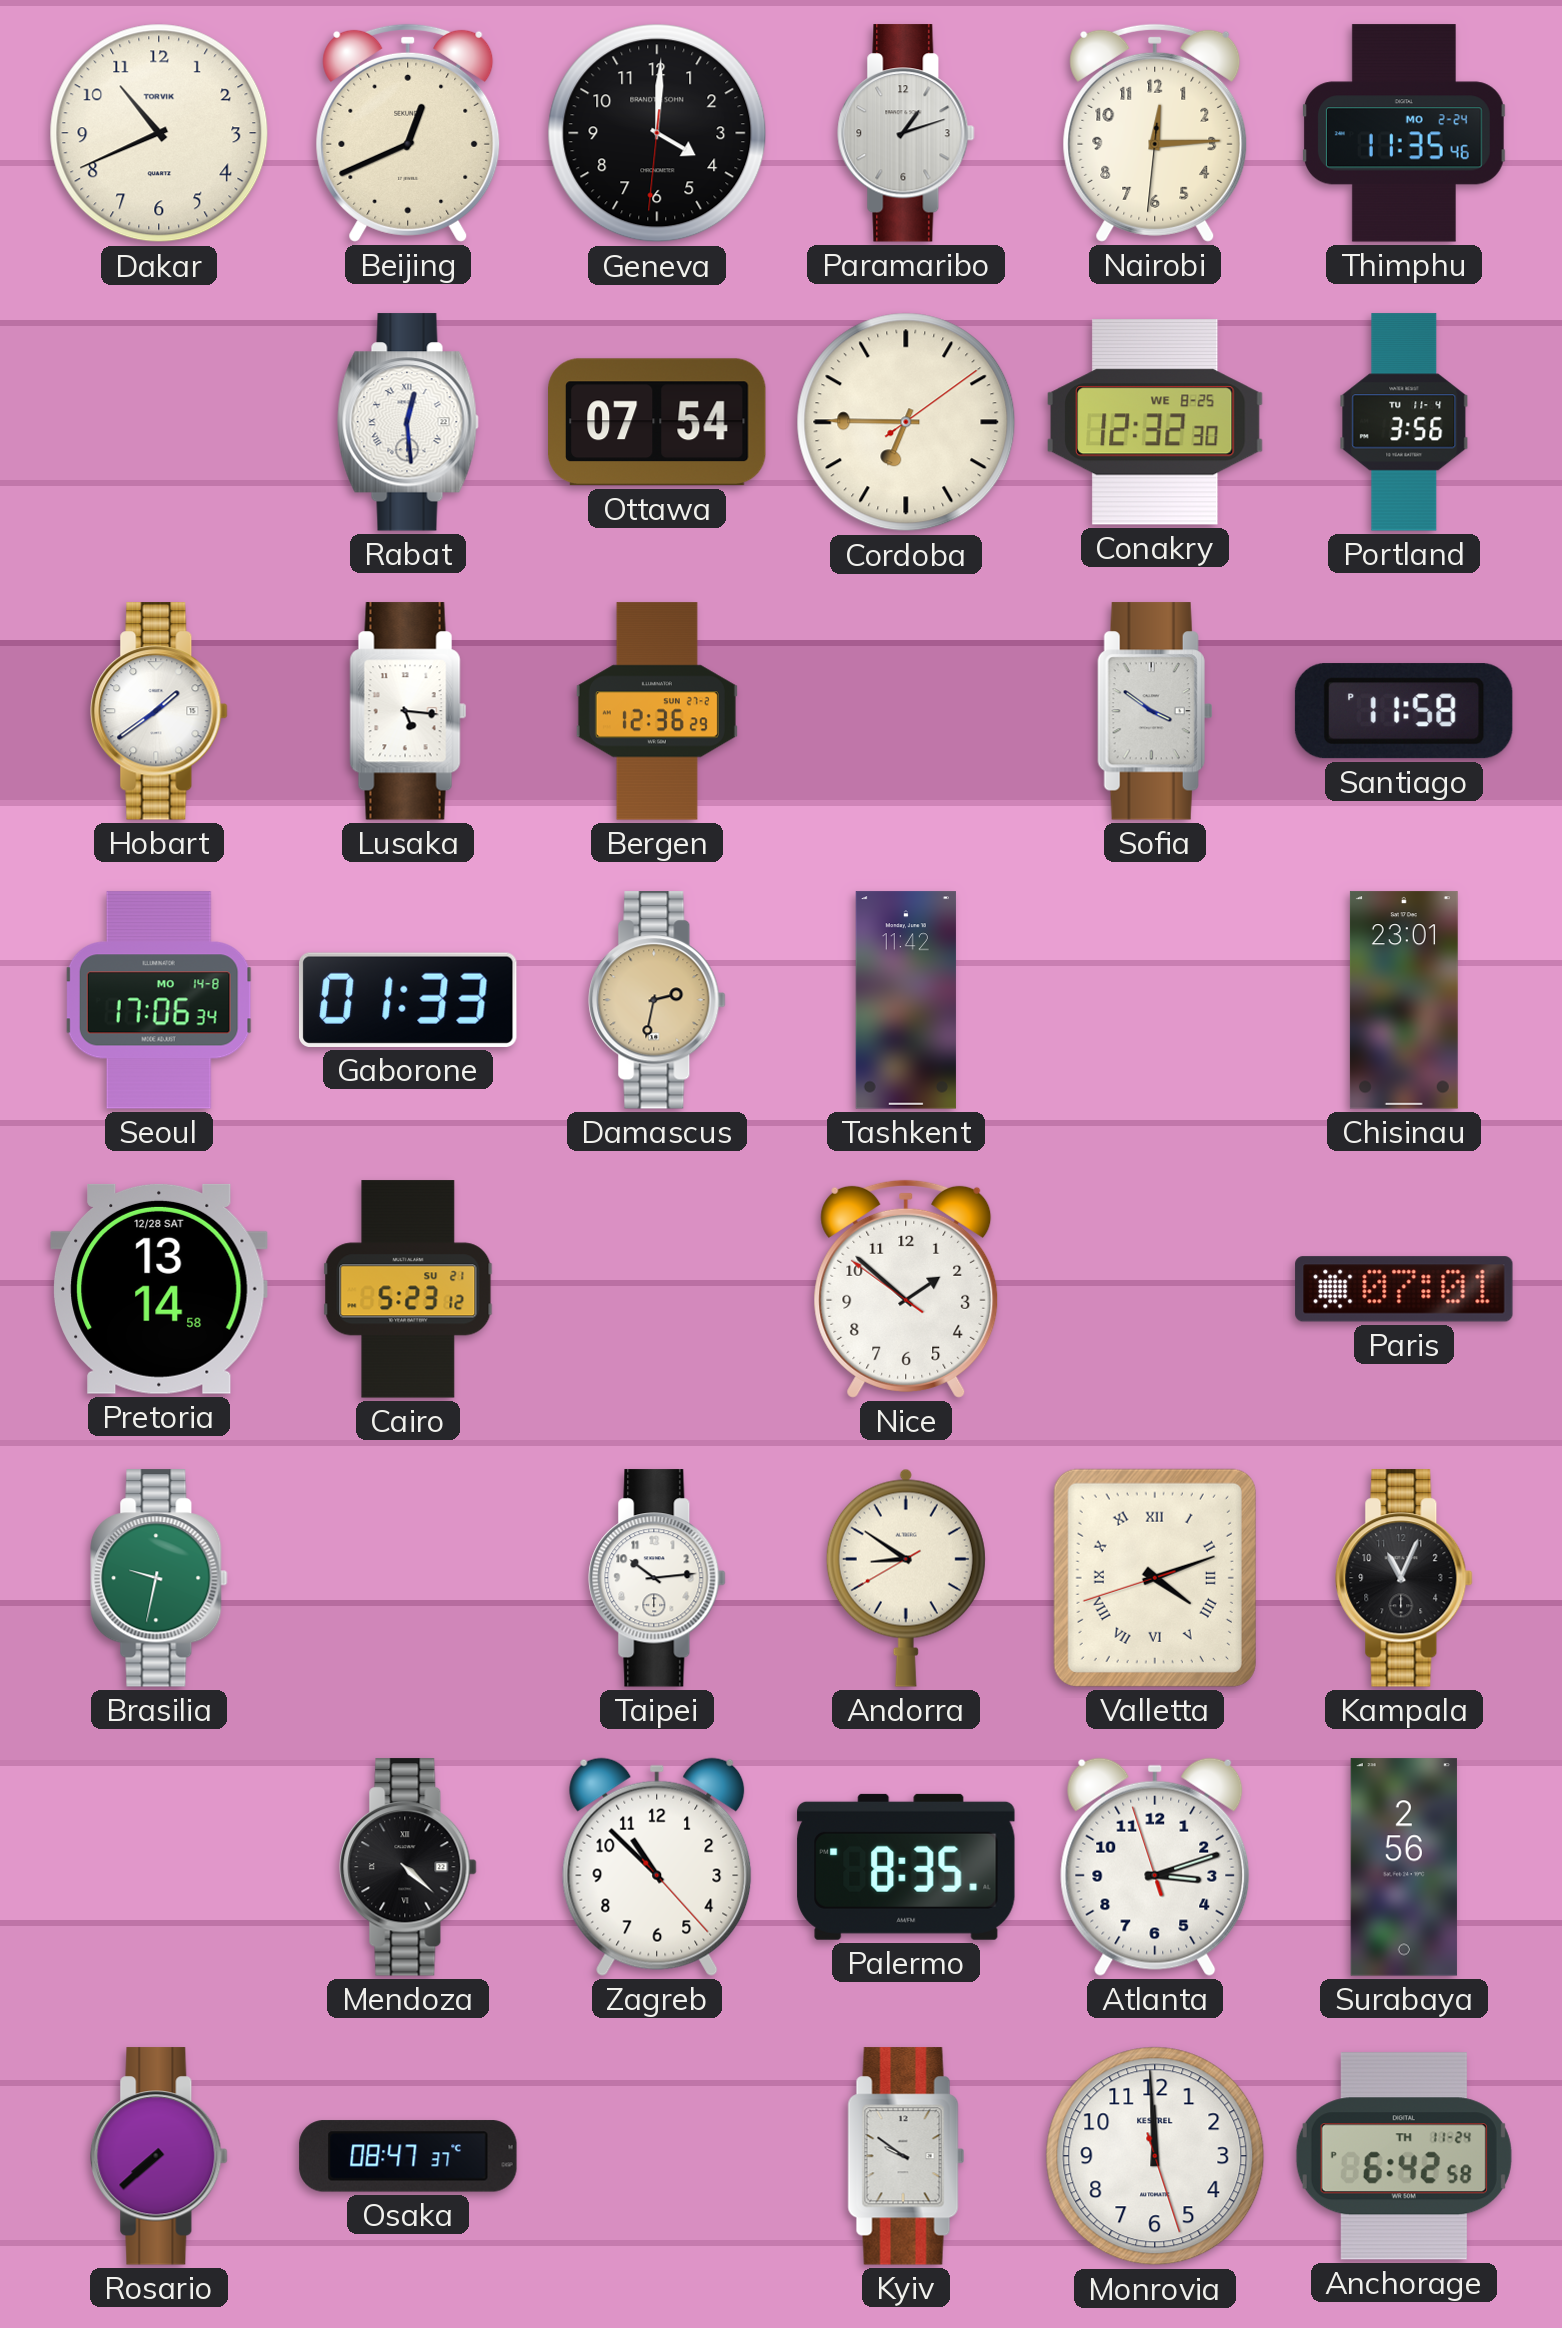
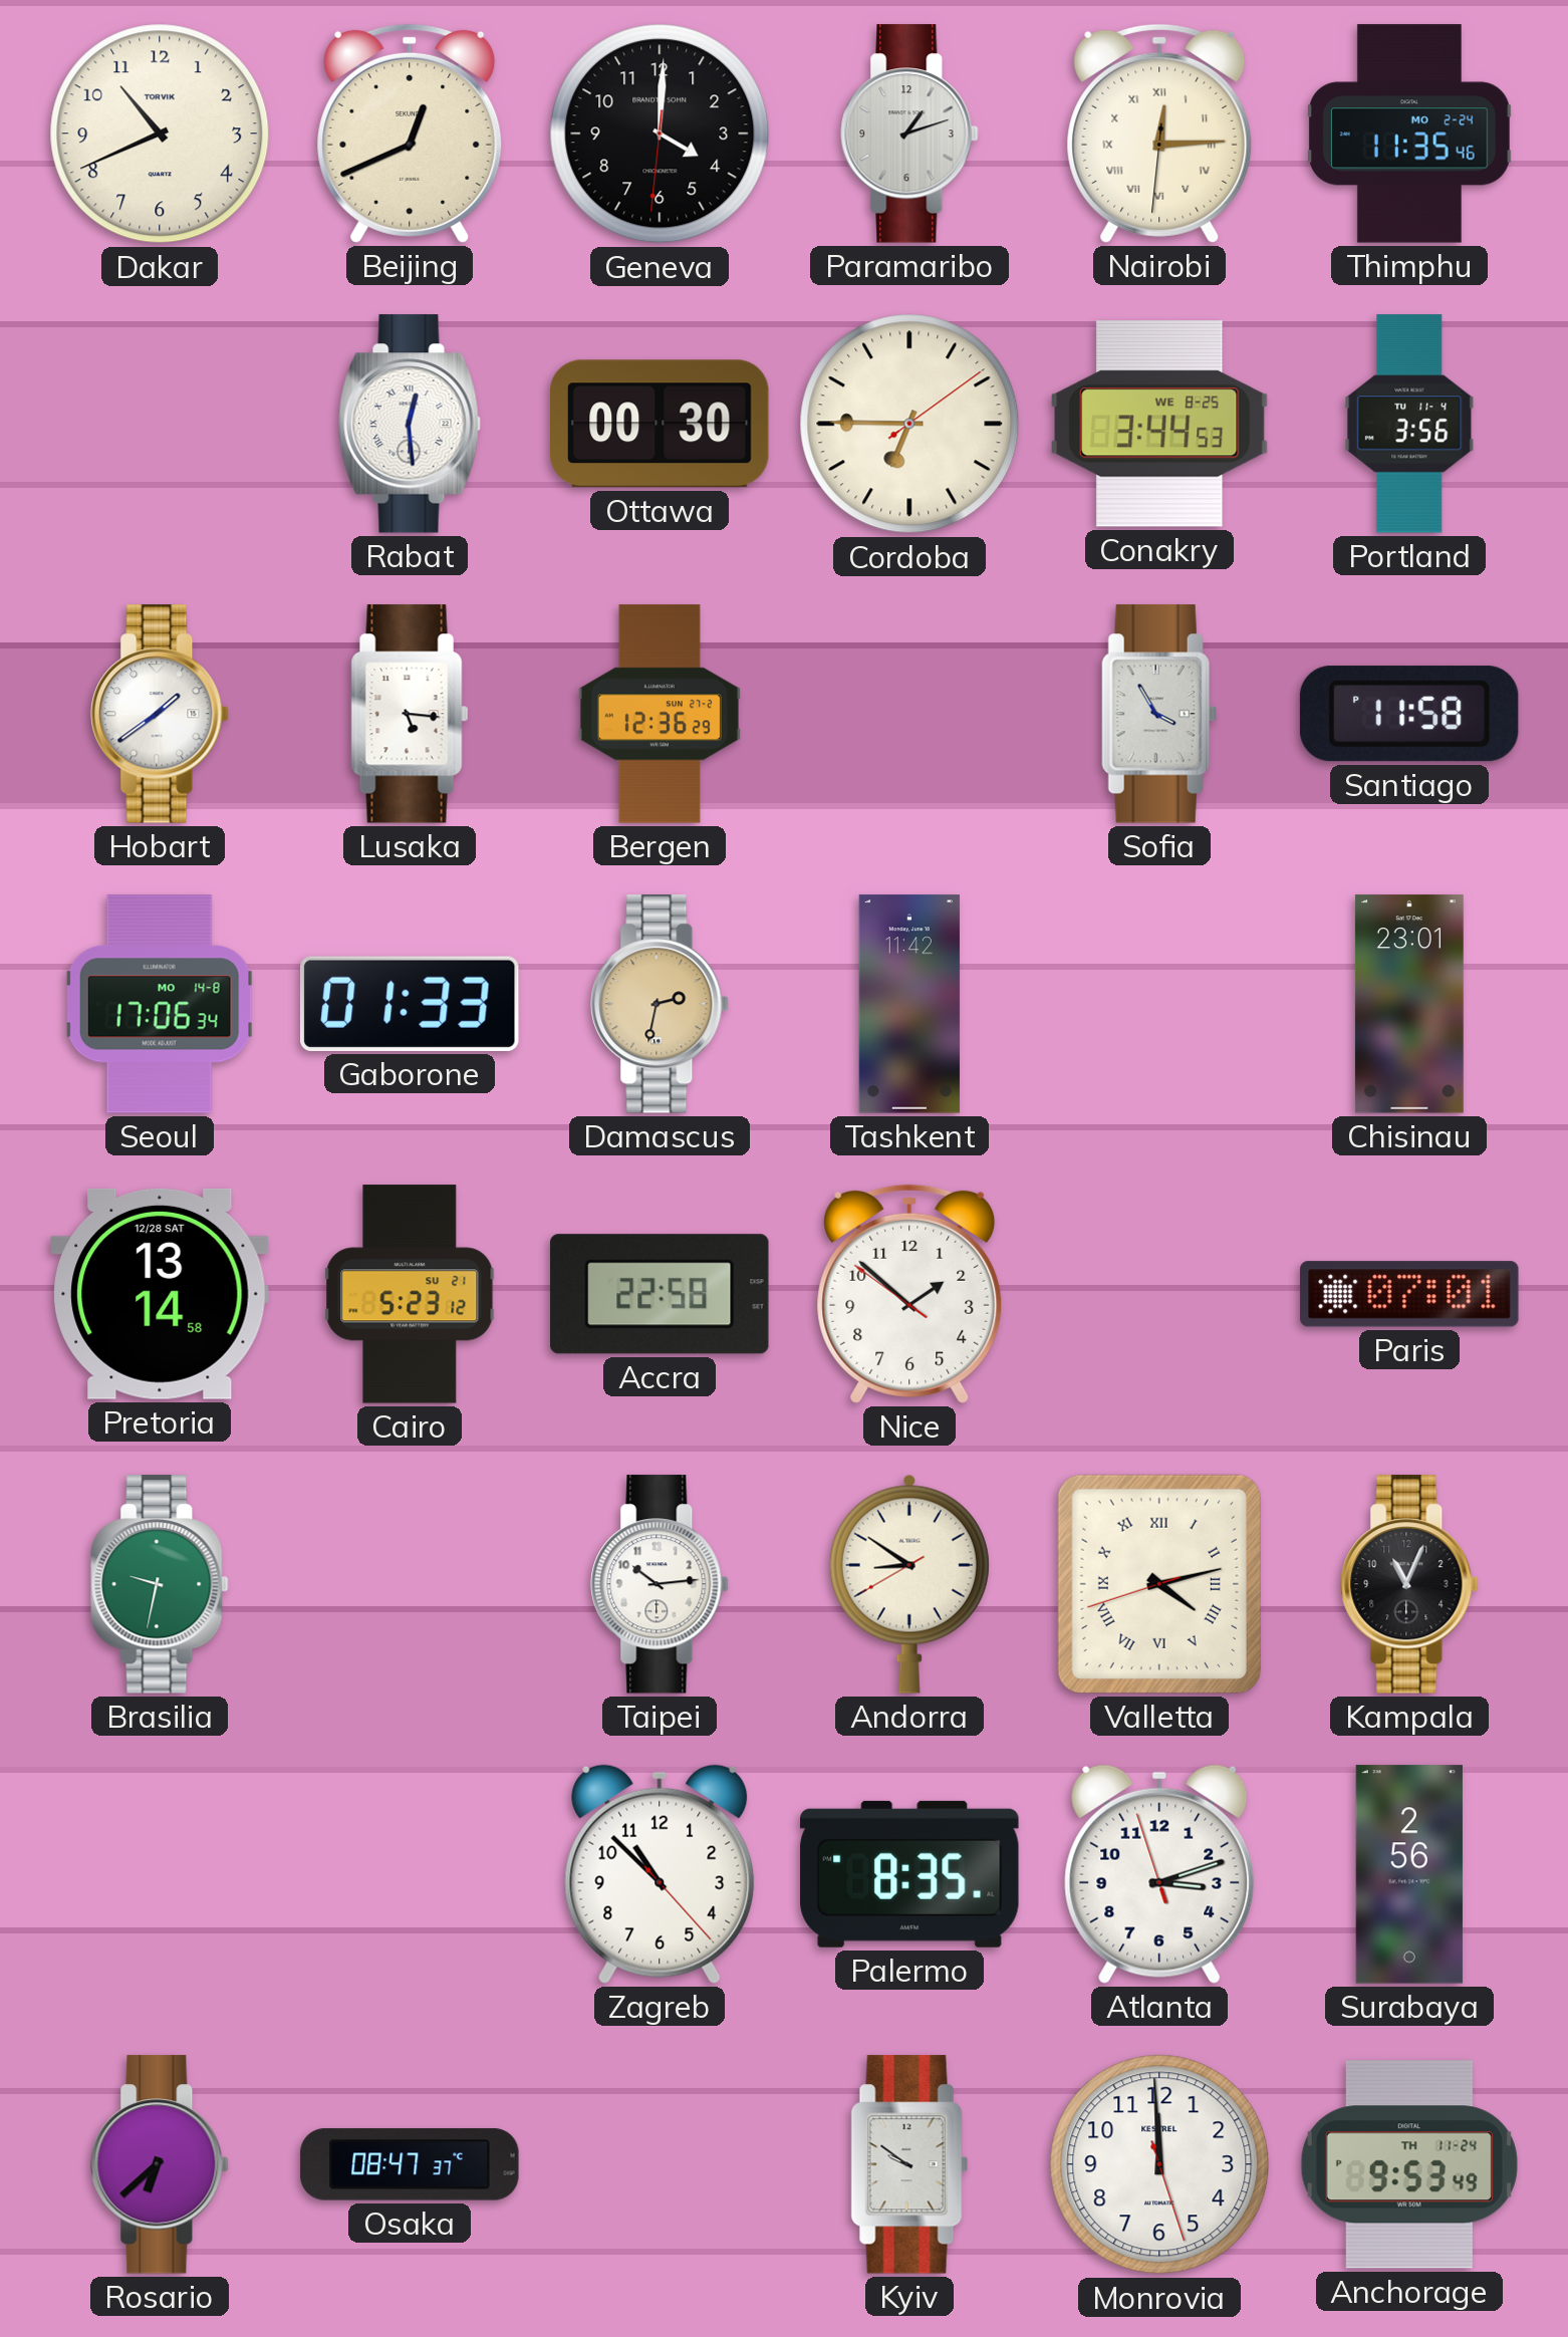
Nairobi numerals: Arabic -> Roman (1159, 134)
Ottawa: 07:54 -> 00:30 (661, 424)
Conakry: 12:32 -> 3:44 (1159, 425)
Sofia: 3:51 -> 3:55 (1159, 714)
Accra: none -> 22:58 (660, 1294)
Valletta: 4:11 -> 4:12 (1159, 1584)
Mendoza: 4:22 -> none (408, 1867)
Rosario: 7:38 -> 6:38 (160, 2164)
Anchorage: 6:42 -> 9:53 (1409, 2164)
